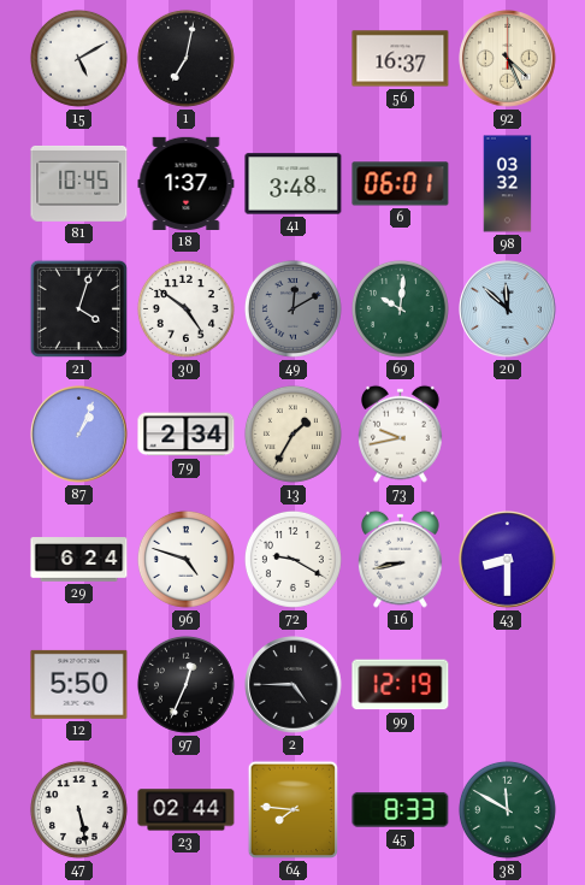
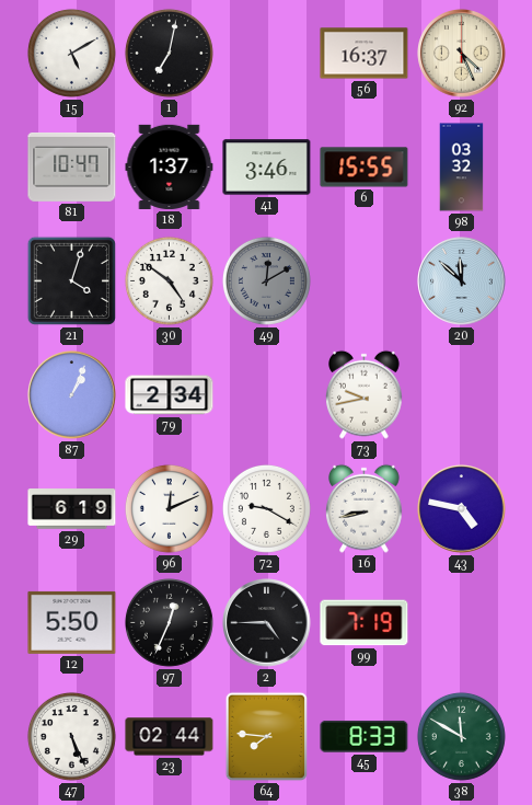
81: 10:45 -> 10:47 (72, 166)
41: 3:48 -> 3:46 (267, 168)
6: 06:01 -> 15:55 (365, 168)
69: 10:01 -> none (400, 308)
13: 1:35 -> none (292, 433)
29: 6:24 -> 6:19 (72, 509)
96: 4:48 -> 12:11 (169, 508)
43: 8:30 -> 4:47 (462, 509)
99: 12:19 -> 7:19 (365, 623)
47: 5:28 -> 5:26 (71, 736)
